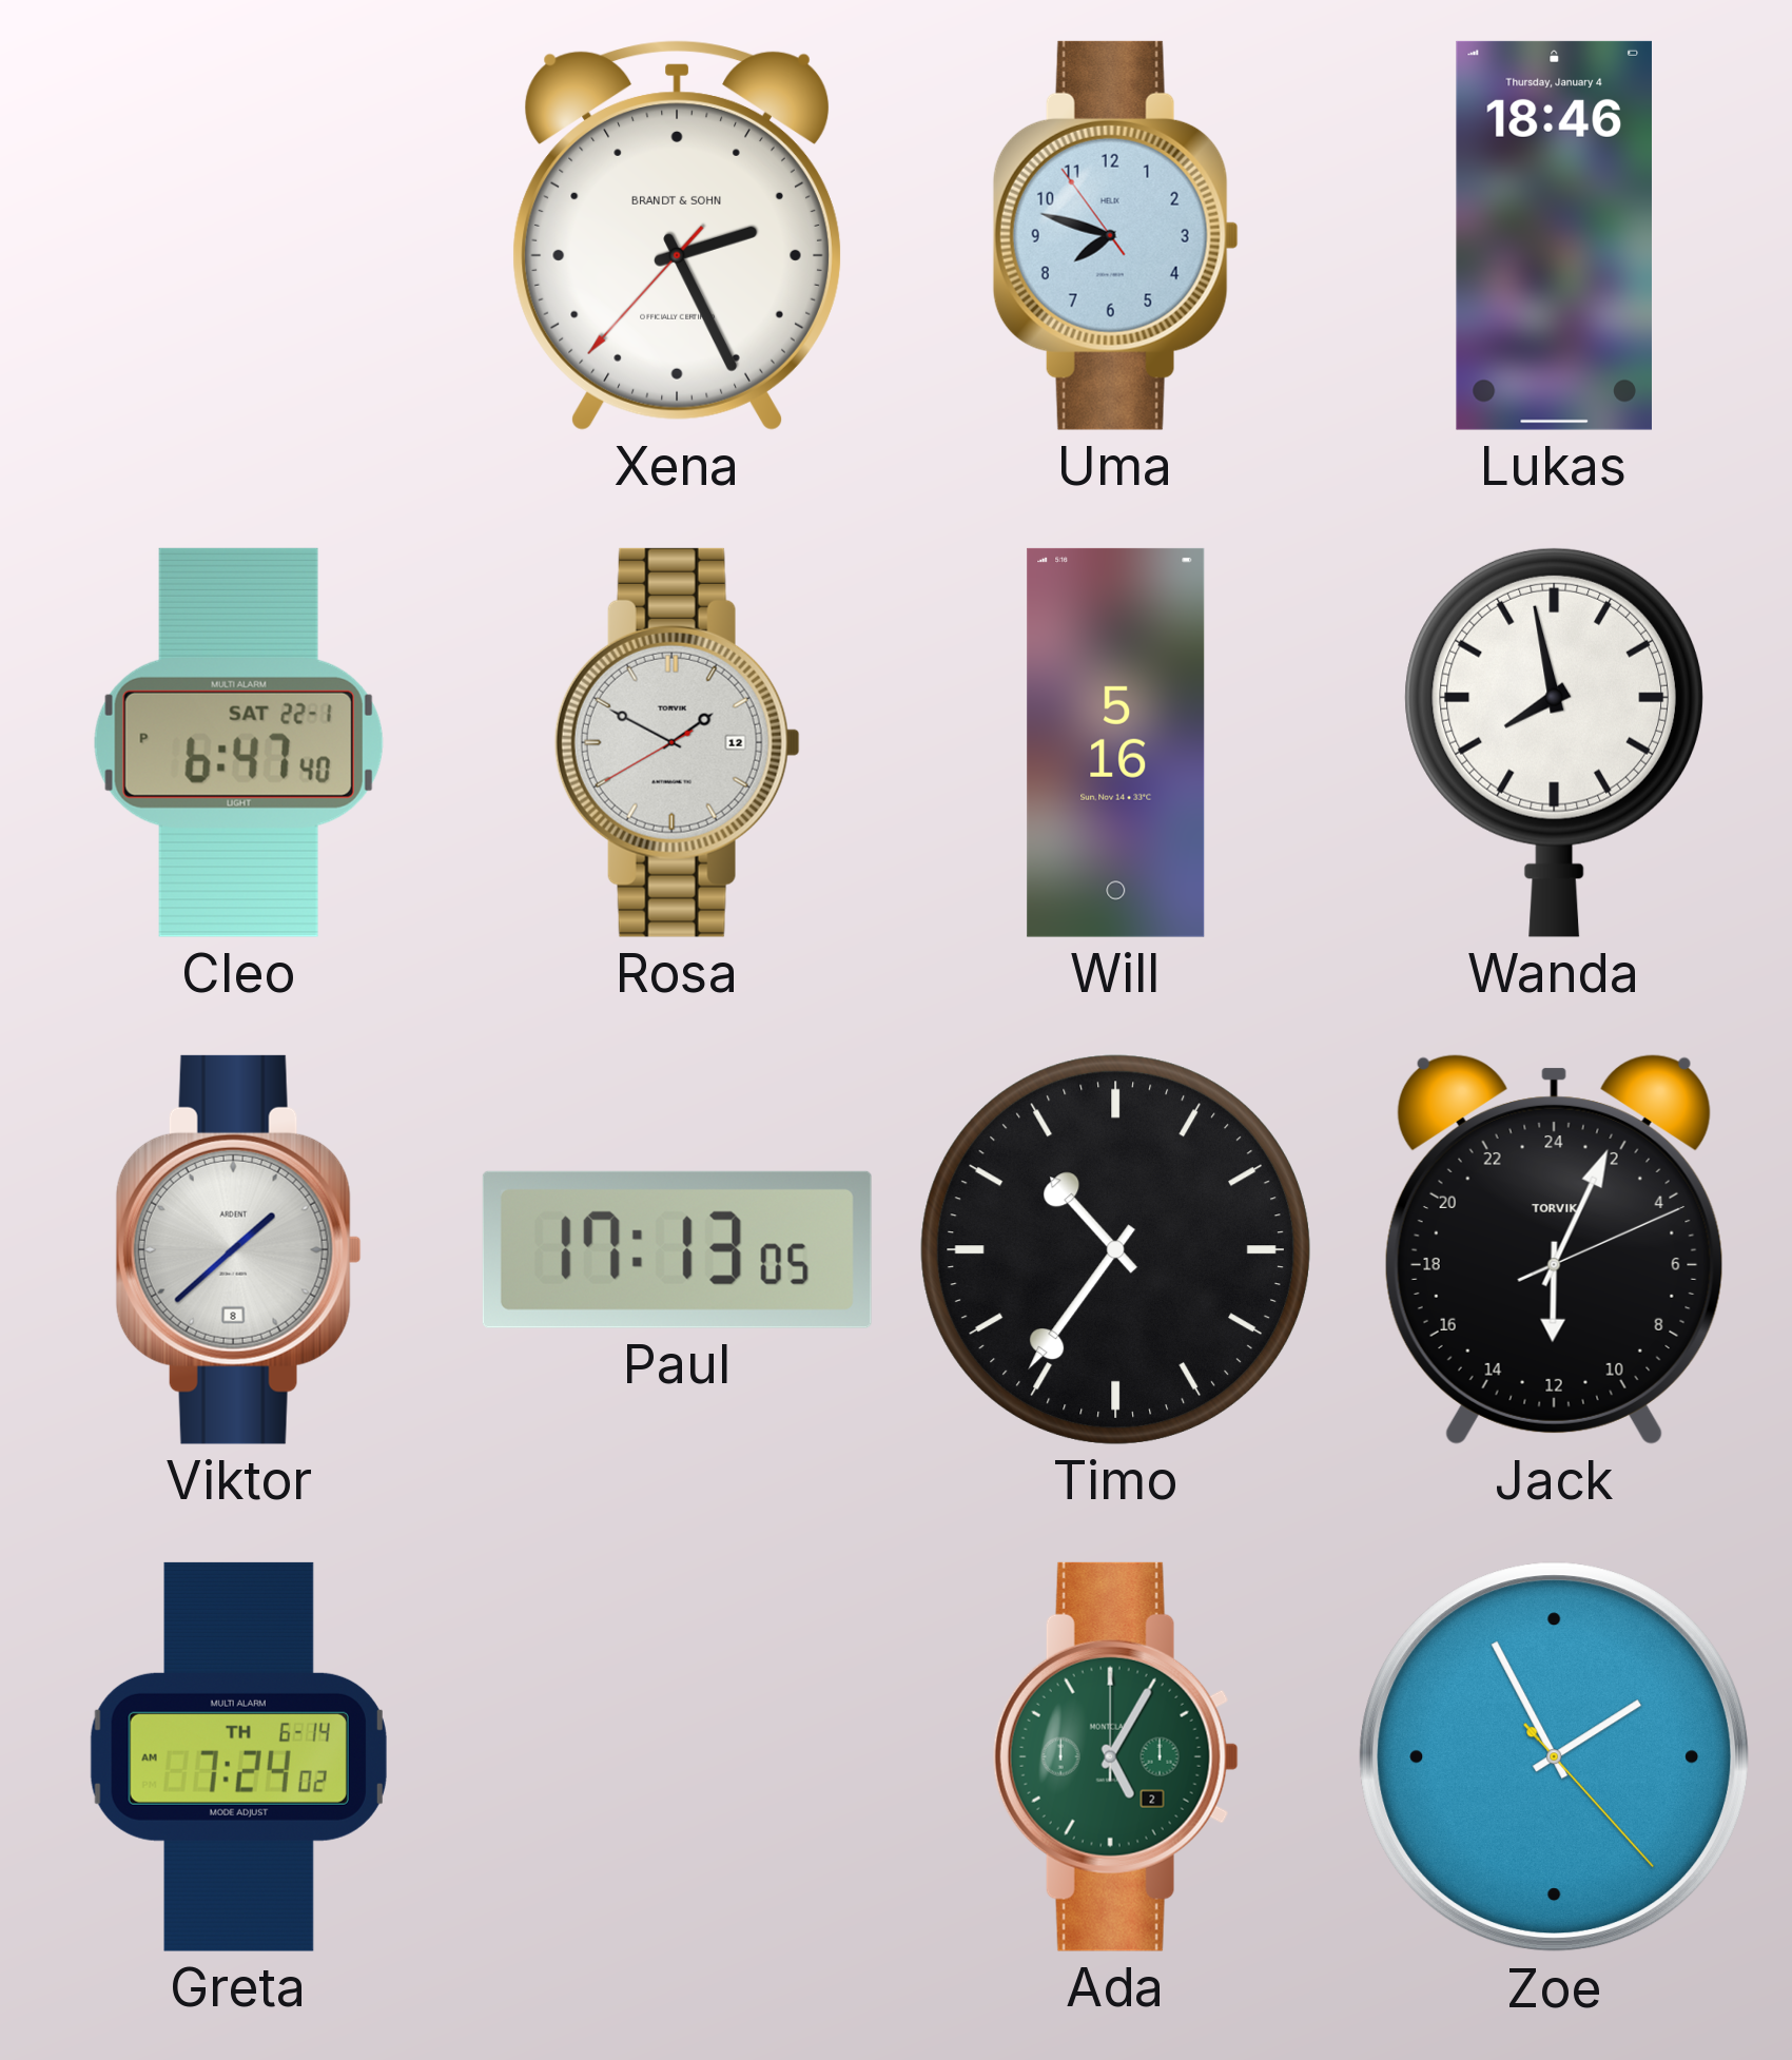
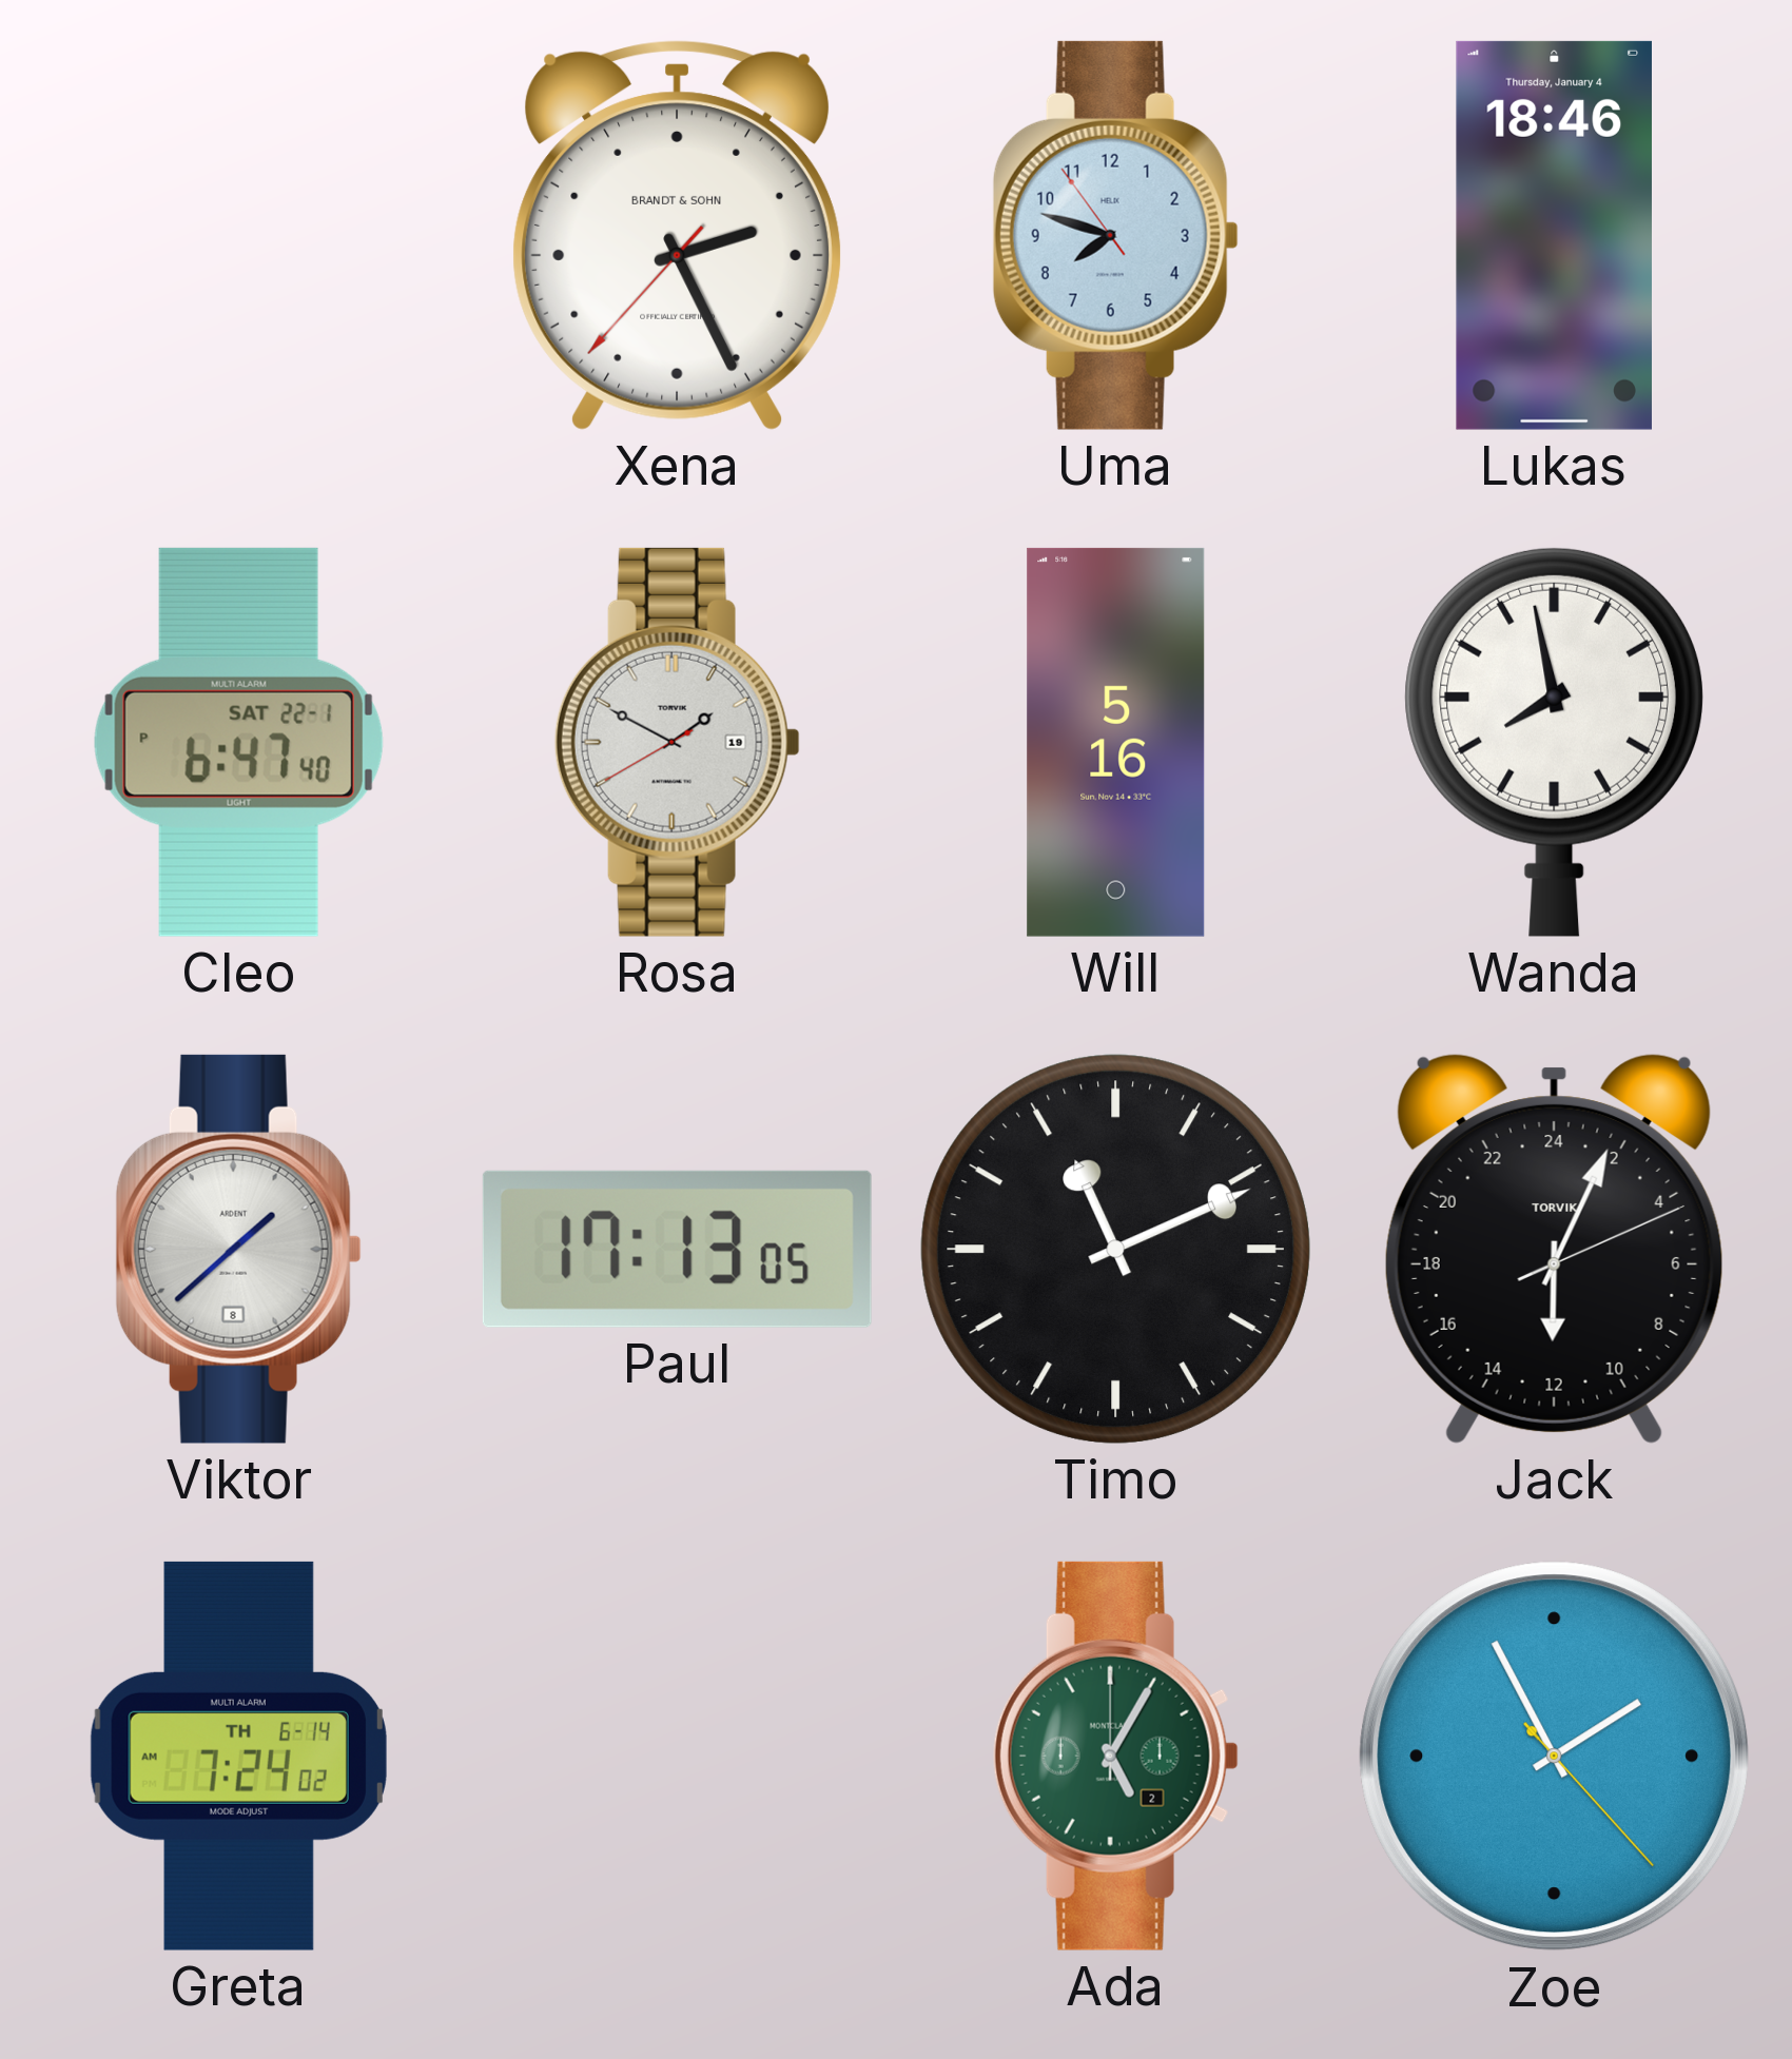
Rosa date: 12 -> 19 (677, 742)
Timo: 10:36 -> 11:11 (1115, 1249)
